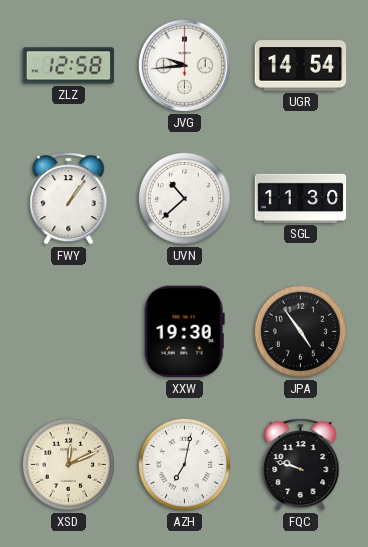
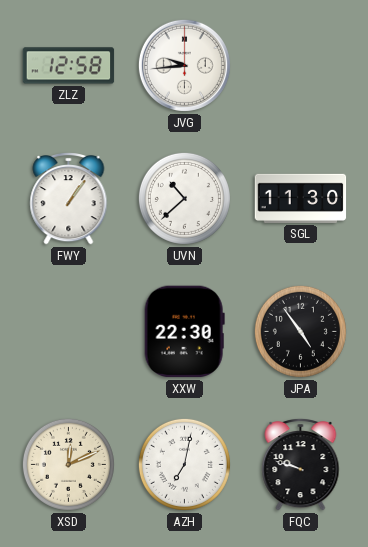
UGR: 14:54 -> none (301, 66)
XXW: 19:30 -> 22:30 (184, 332)
